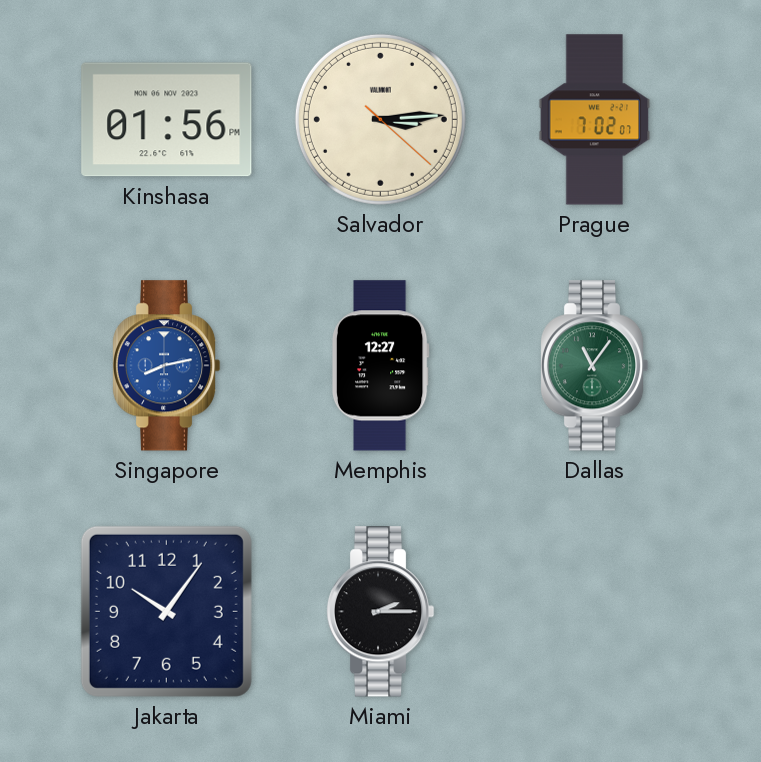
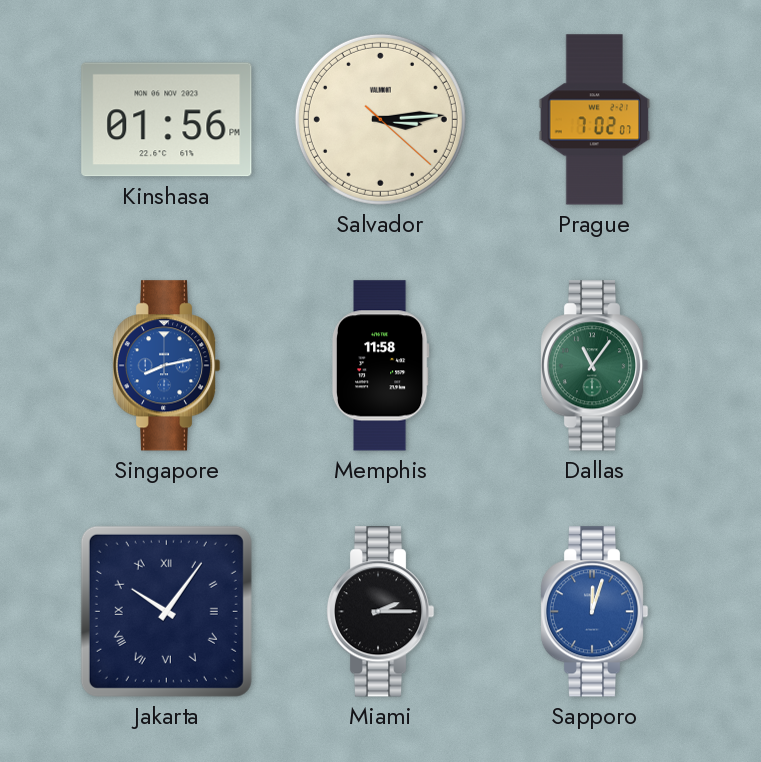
Memphis: 12:27 -> 11:58 (380, 366)
Jakarta numerals: Arabic -> Roman (166, 611)
Sapporo: none -> 12:03 (594, 612)
